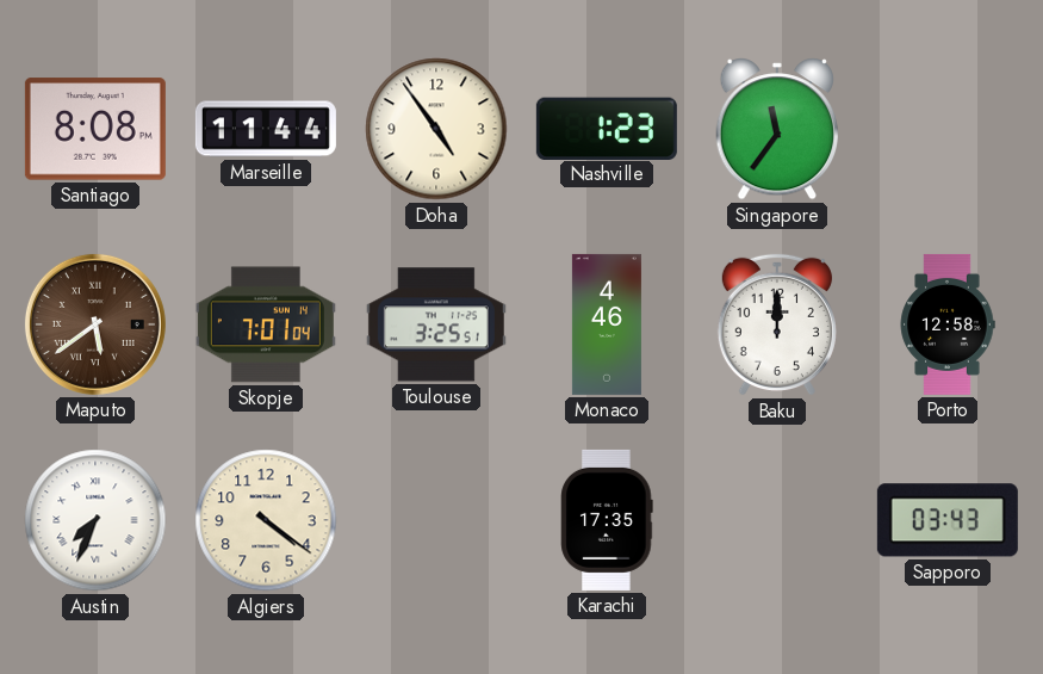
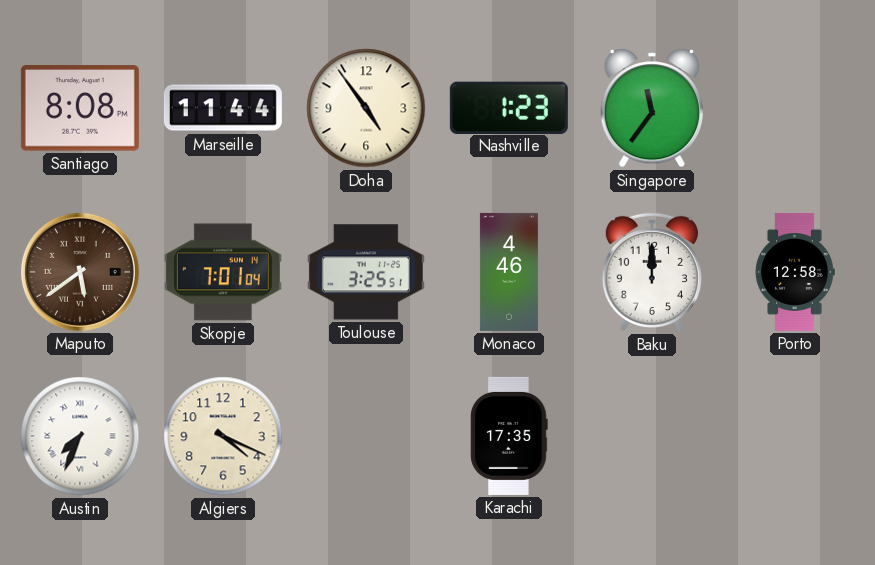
Algiers: 4:21 -> 4:19 (223, 436)
Sapporo: 03:43 -> none (948, 520)
